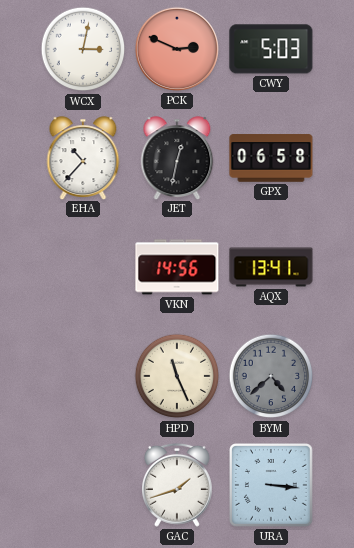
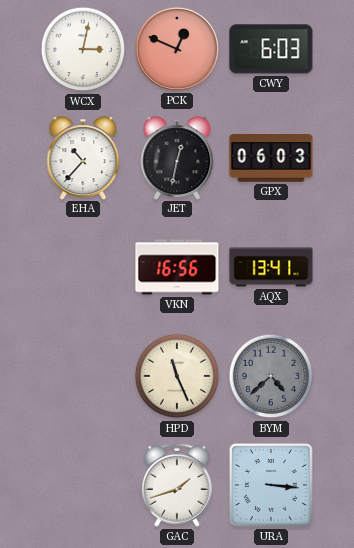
PCK: 2:49 -> 12:49 (177, 49)
CWY: 5:03 -> 6:03 (271, 49)
GPX: 06:58 -> 06:03 (271, 158)
VKN: 14:56 -> 16:56 (177, 267)
